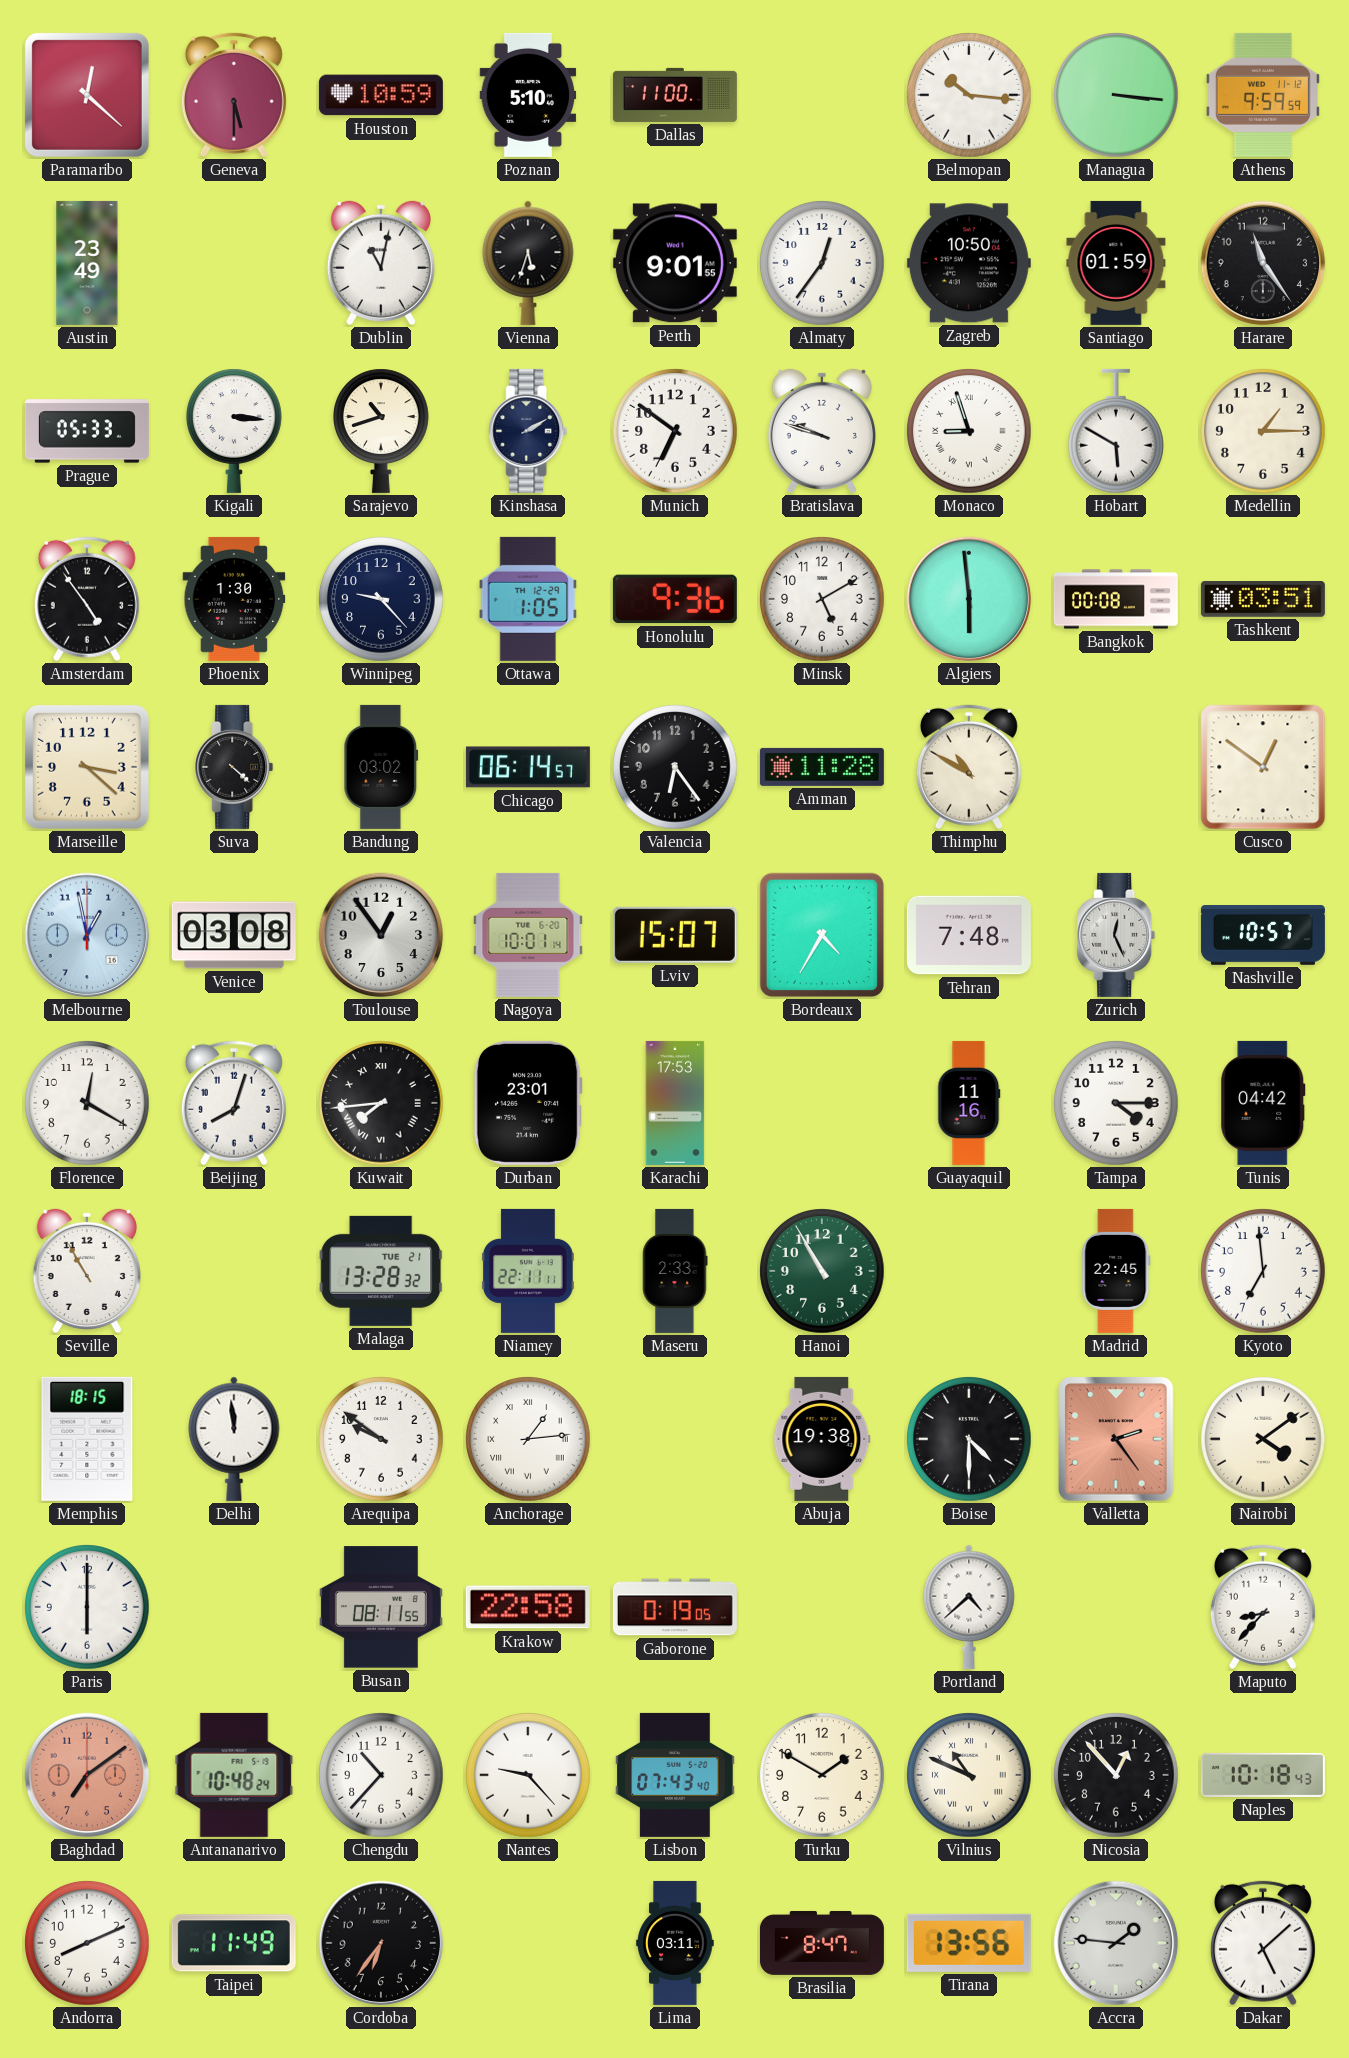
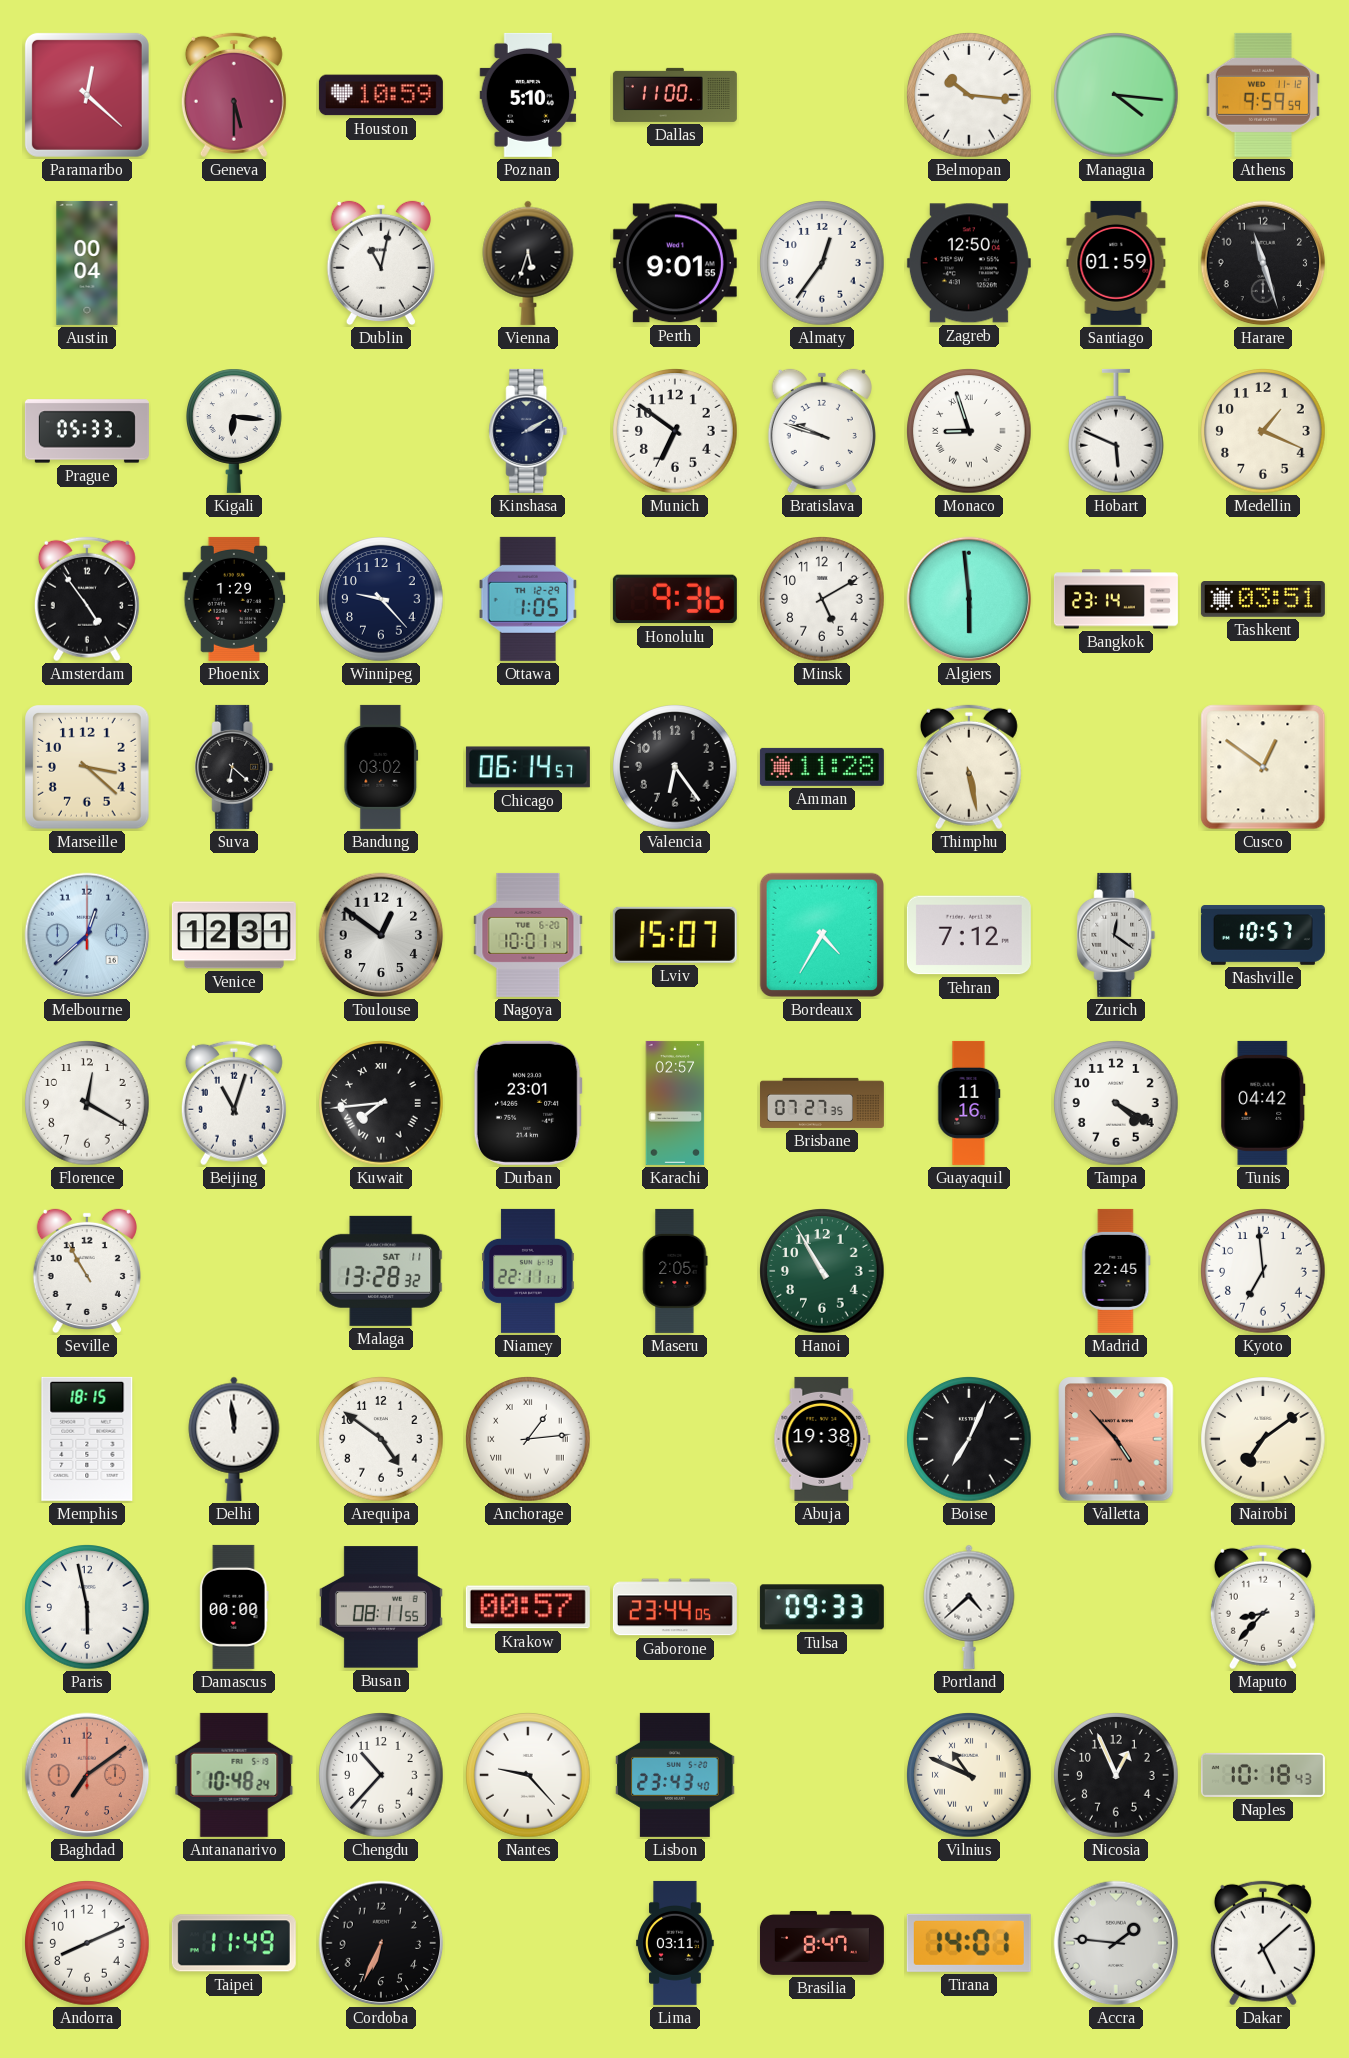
Managua: 3:16 -> 4:16 (1116, 95)
Austin: 23:49 -> 00:04 (87, 263)
Zagreb: 10:50 -> 12:50 (969, 263)
Harare: 11:24 -> 11:27 (1263, 263)
Kigali: 3:16 -> 6:16 (235, 431)
Sarajevo: 10:42 -> none (382, 431)
Hobart: 5:50 -> 5:49 (1117, 431)
Medellin: 1:15 -> 1:19 (1263, 431)
Phoenix: 1:30 -> 1:29 (234, 599)
Bangkok: 00:08 -> 23:14 (1116, 599)
Suva: 4:22 -> 6:22 (234, 767)
Thimphu: 10:50 -> 5:28 (969, 767)
Melbourne: 12:58 -> 12:38 (87, 935)
Venice: 03:08 -> 12:31 (234, 935)
Toulouse: 12:54 -> 12:51 (381, 935)
Tehran: 7:48 -> 7:12 (969, 935)
Zurich: 12:26 -> 12:21 (1116, 935)
Beijing: 8:03 -> 11:03 (234, 1103)
Karachi: 17:53 -> 02:57 (675, 1103)
Brisbane: none -> 07:27 (822, 1103)
Tampa: 4:15 -> 4:20 (1116, 1103)
Malaga date: TUE 21 -> SAT 11 (381, 1271)
Maseru: 2:33 -> 2:05 (675, 1271)
Arequipa: 9:51 -> 4:51 (381, 1439)
Boise: 4:30 -> 7:04 (969, 1439)
Valletta: 2:24 -> 4:53 (1116, 1439)
Nairobi: 4:09 -> 7:09 (1263, 1439)
Paris: 6:00 -> 5:58 (87, 1607)
Damascus: none -> 00:00 (234, 1607)
Krakow: 22:58 -> 00:57 (528, 1607)
Gaborone: 0:19 -> 23:44 (675, 1607)
Tulsa: none -> 09:33 (822, 1607)
Lisbon: 07:43 -> 23:43 (675, 1775)
Turku: 1:50 -> none (822, 1775)
Nicosia: 12:53 -> 12:56 (1116, 1775)
Cordoba: 6:36 -> 6:34 (381, 1943)
Tirana: 13:56 -> 14:01 (969, 1943)
